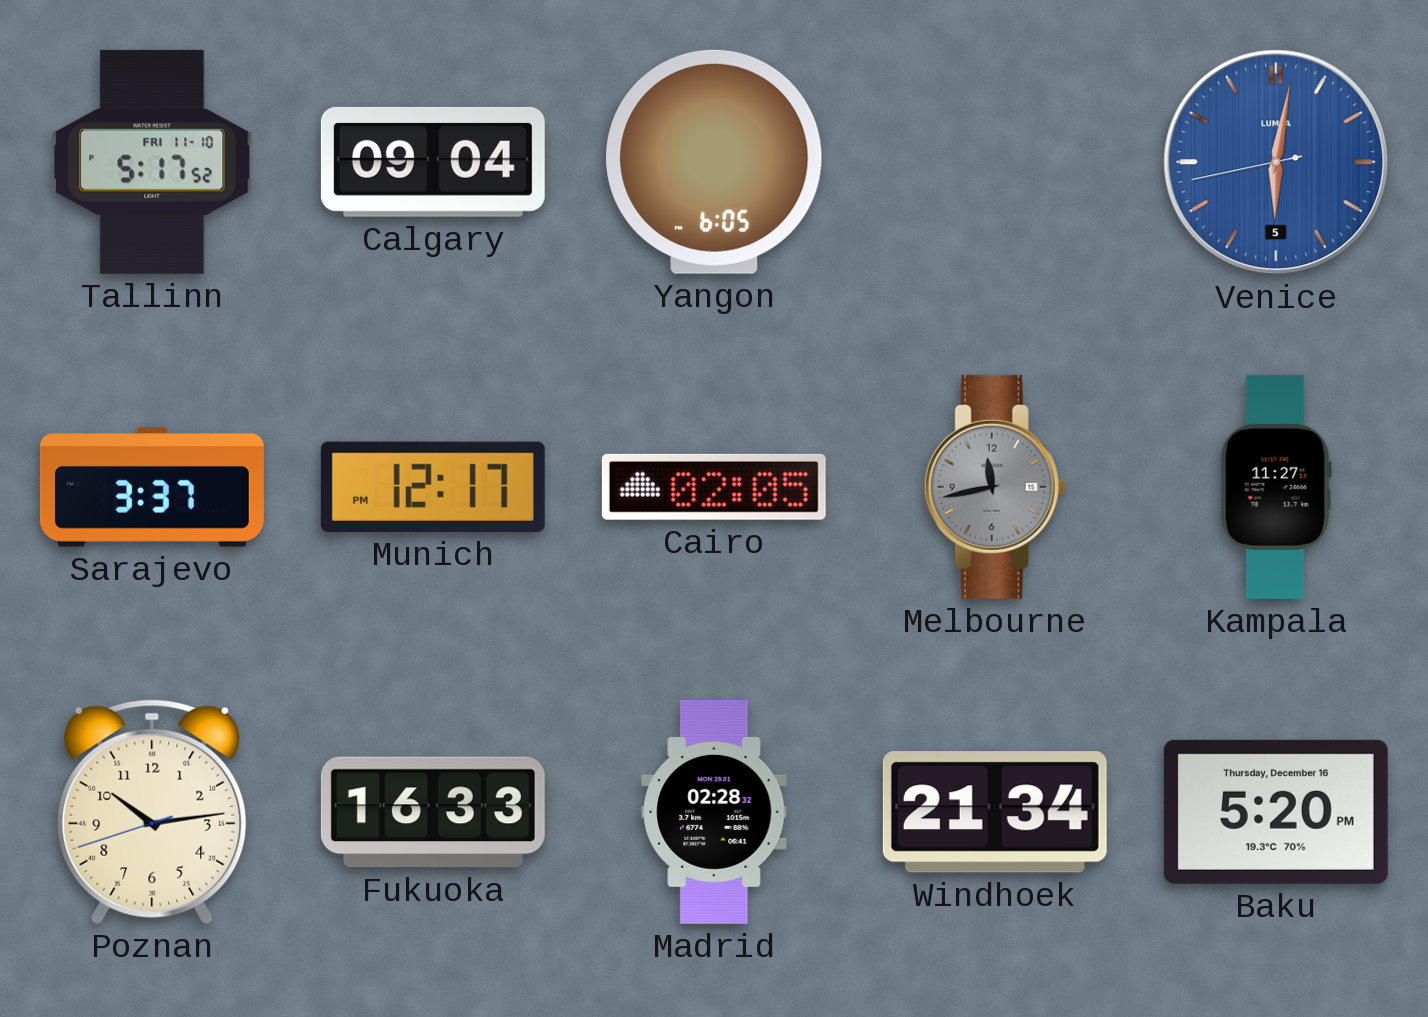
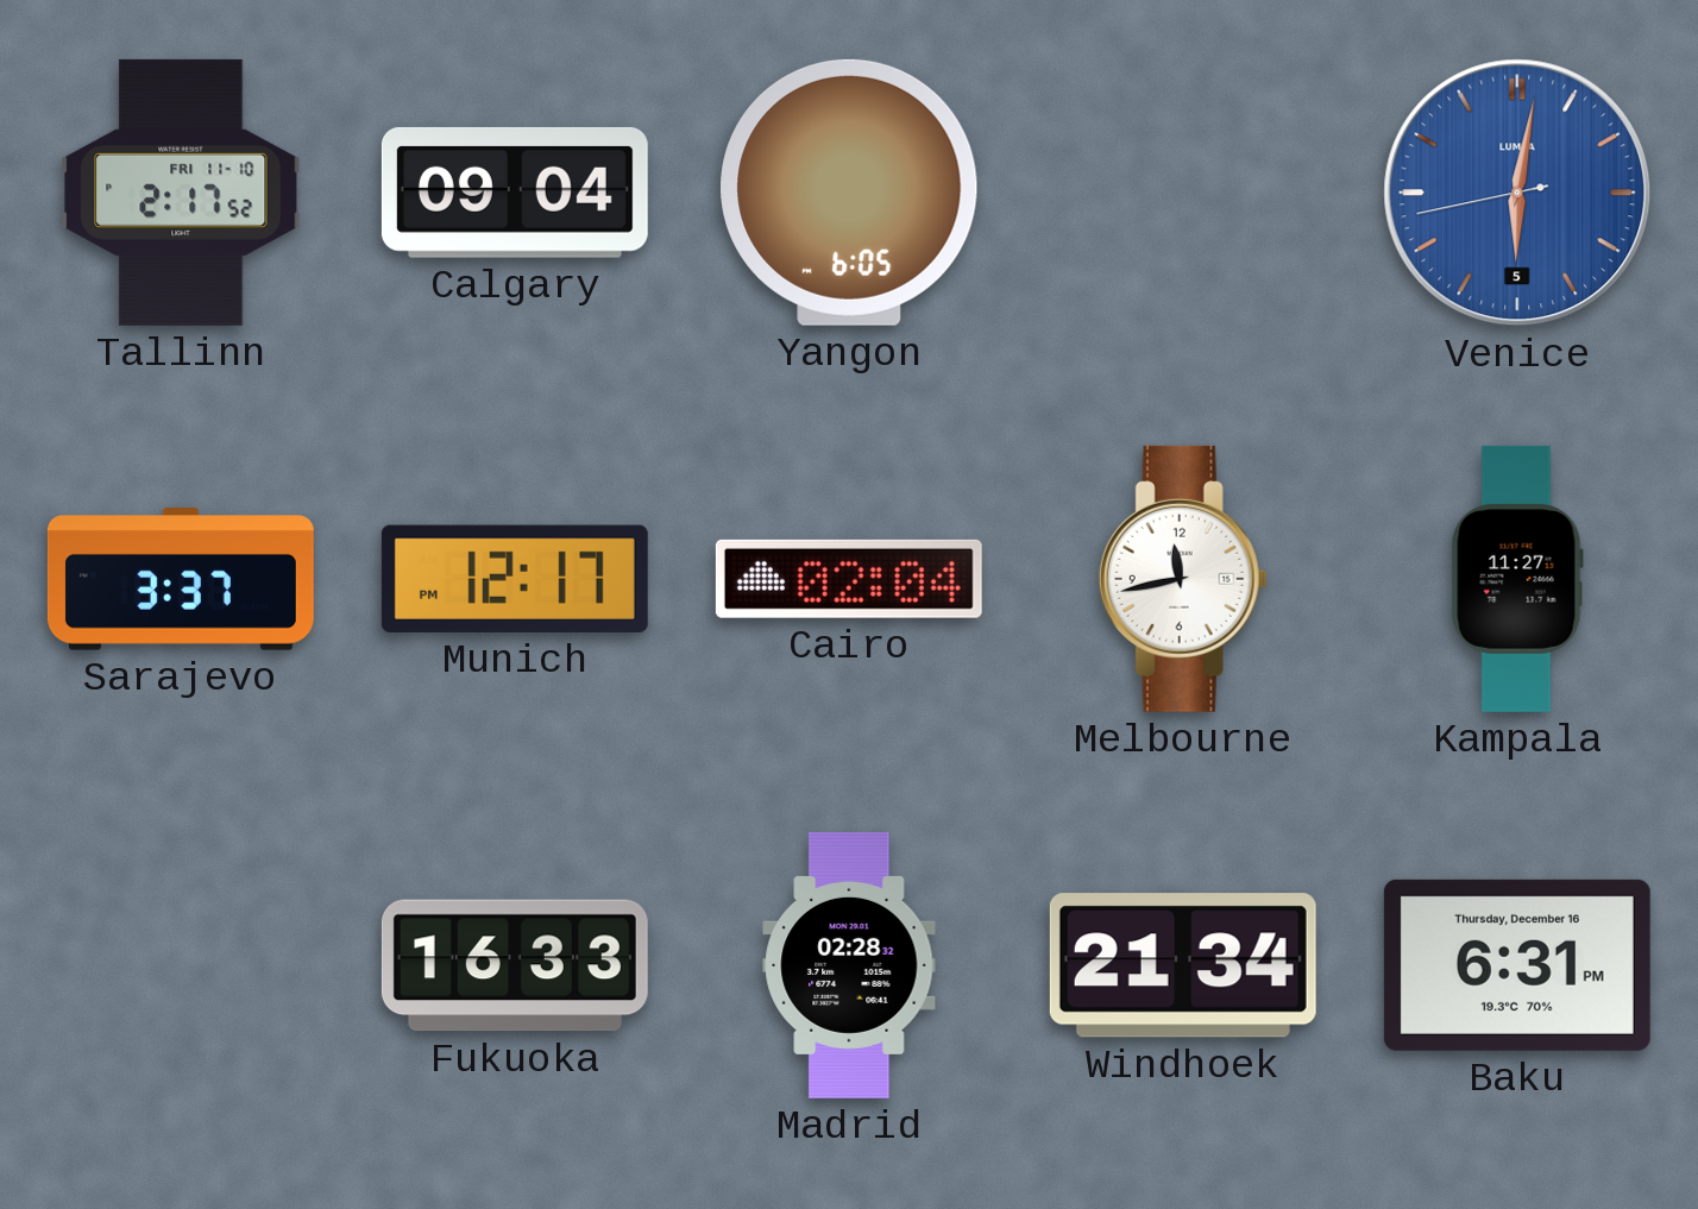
Tallinn: 5:17 -> 2:17 (181, 193)
Cairo: 02:05 -> 02:04 (849, 579)
Melbourne dial: grey -> white (1183, 579)
Poznan: 10:13 -> none (152, 812)
Baku: 5:20 -> 6:31 (1517, 965)
